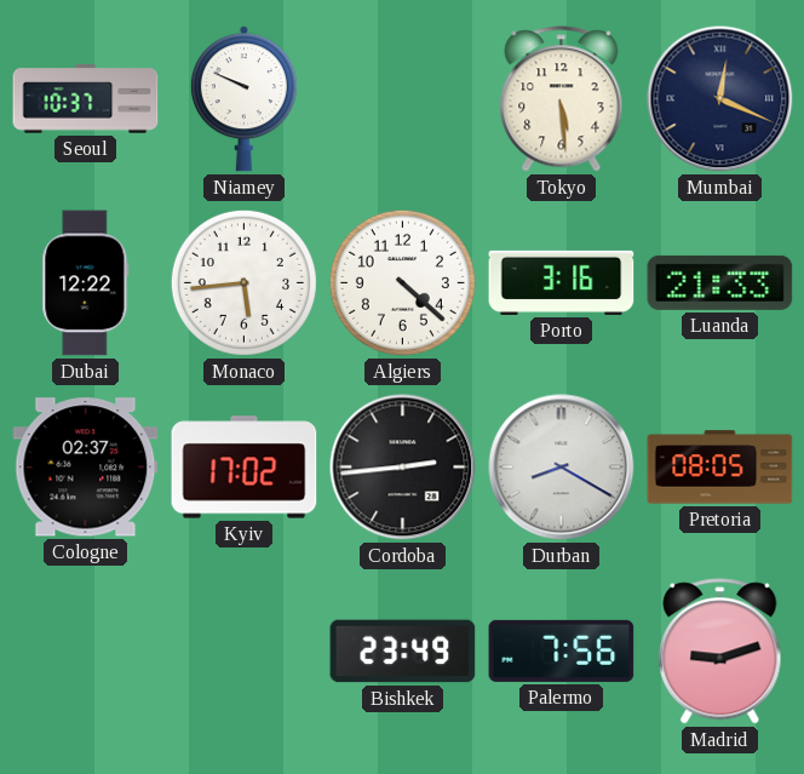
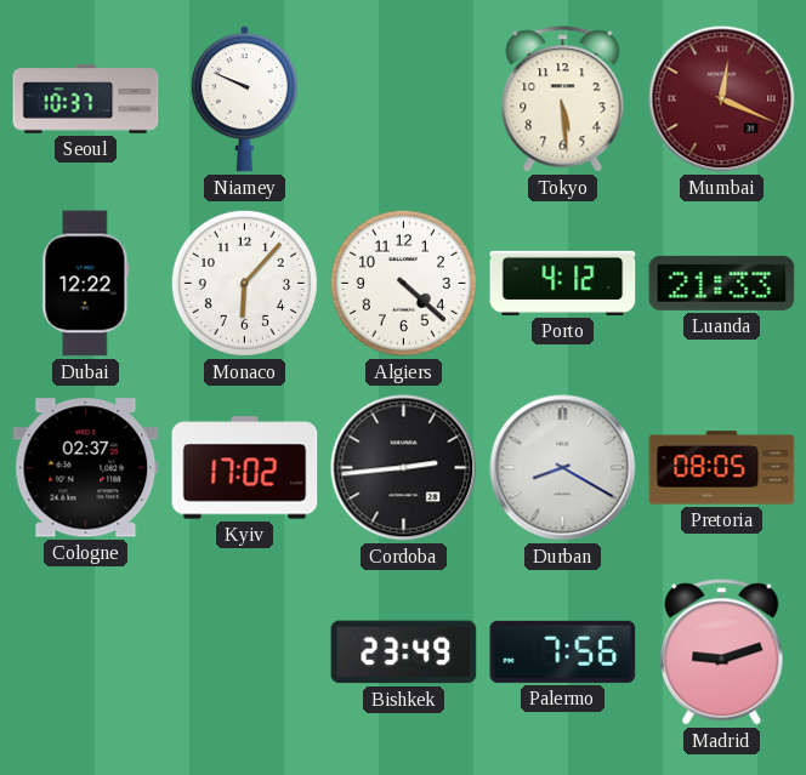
Mumbai dial: navy -> burgundy (722, 99)
Monaco: 5:44 -> 6:07 (244, 283)
Porto: 3:16 -> 4:12 (563, 283)
